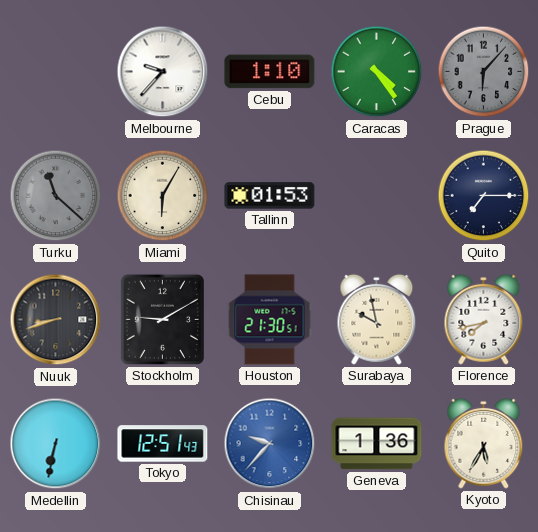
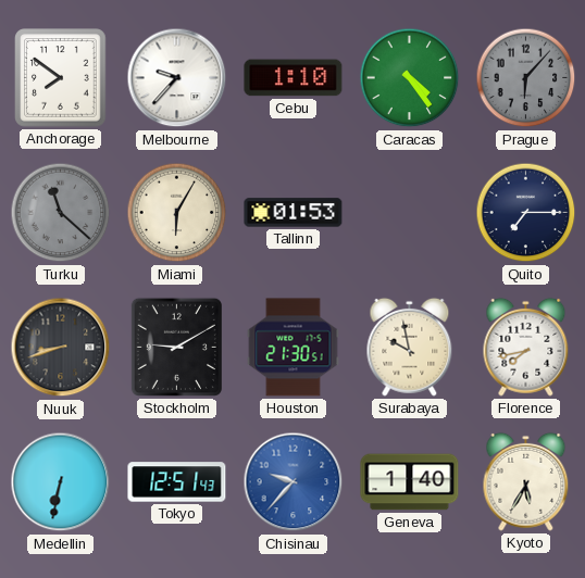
Anchorage: none -> 7:51 (61, 78)
Geneva: 1:36 -> 1:40 (410, 482)
